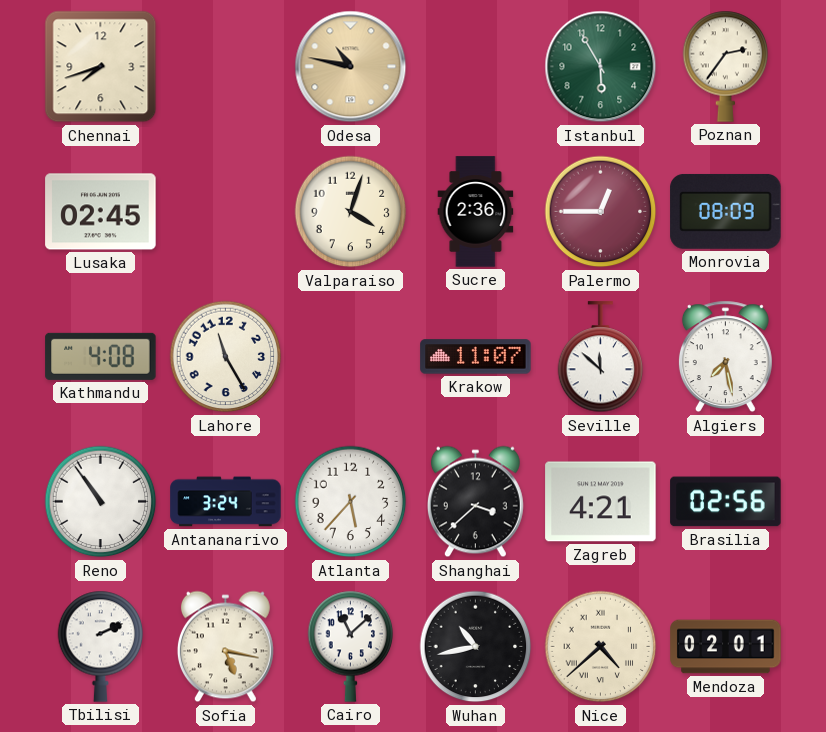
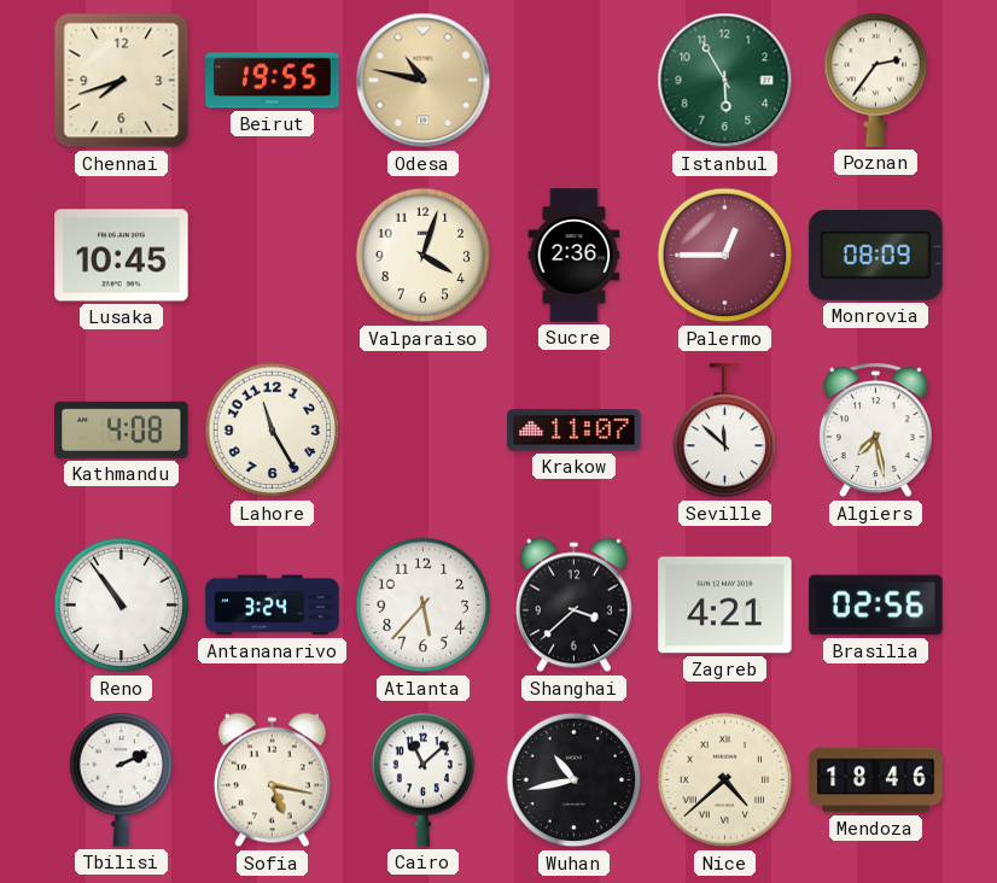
Beirut: none -> 19:55 (273, 81)
Lusaka: 02:45 -> 10:45 (122, 256)
Mendoza: 02:01 -> 18:46 (876, 780)
